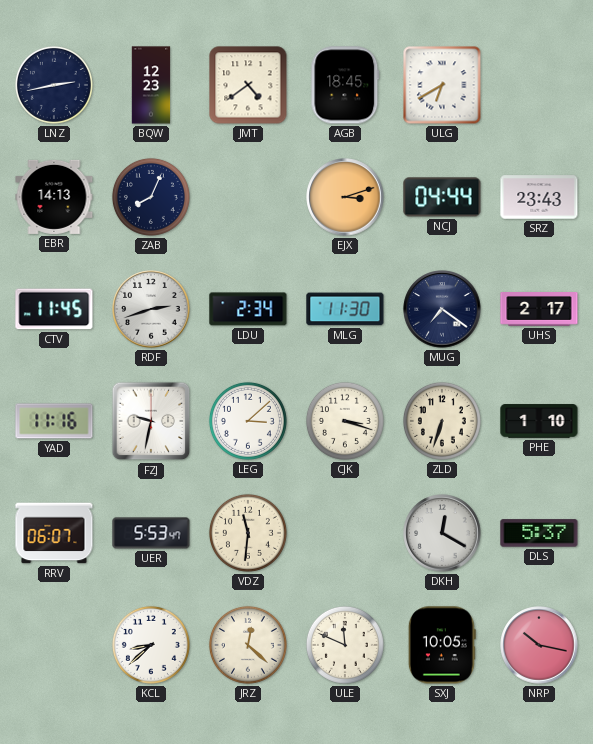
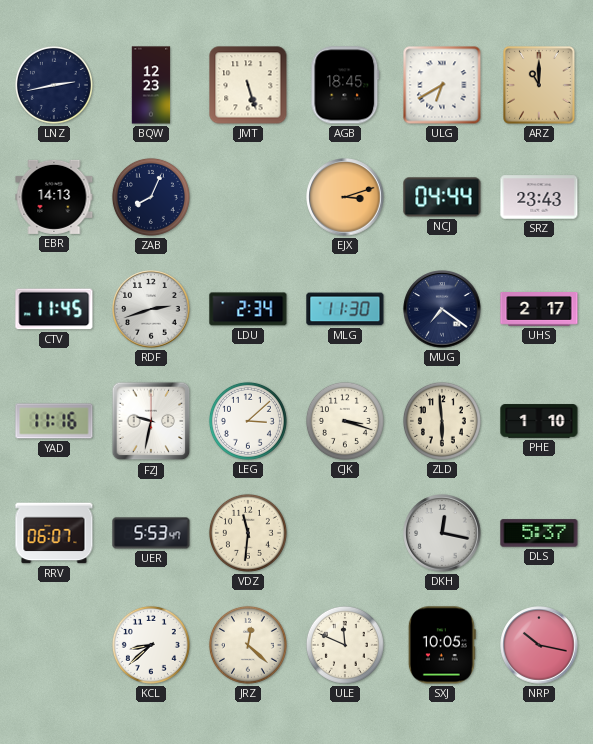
JMT: 4:39 -> 5:27 (248, 85)
ARZ: none -> 11:00 (540, 86)
ZLD: 6:33 -> 5:59 (442, 421)
DKH: 12:20 -> 12:17 (442, 533)
